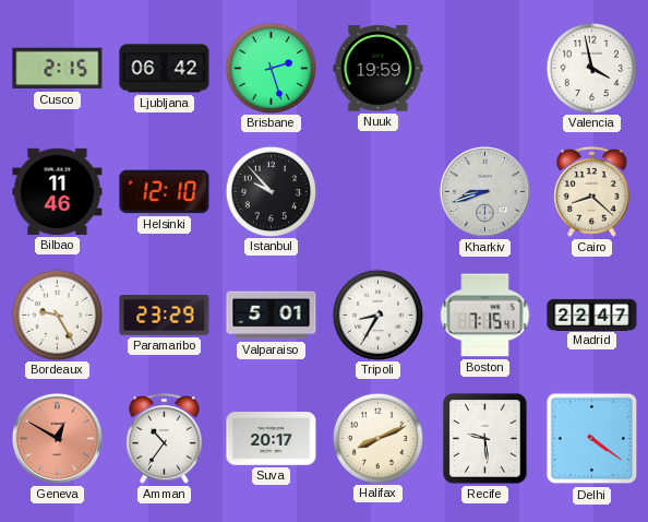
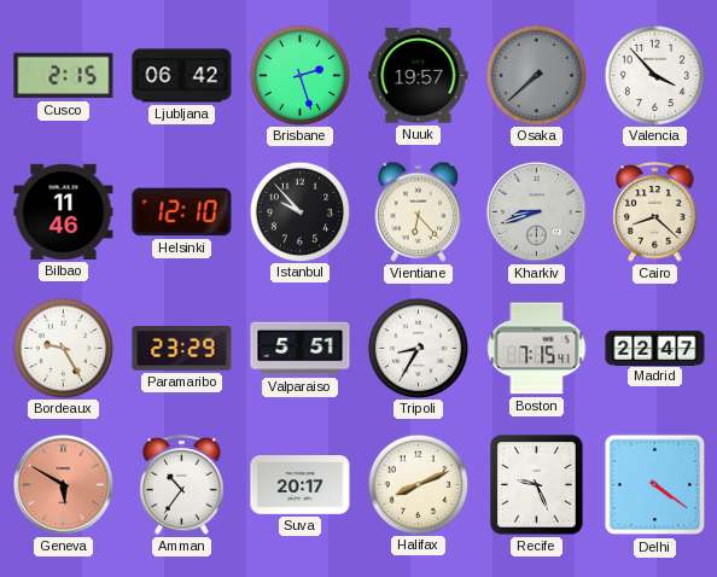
Nuuk: 19:59 -> 19:57 (419, 76)
Osaka: none -> 7:38 (536, 75)
Valencia: 3:58 -> 3:53 (654, 75)
Vientiane: none -> 6:23 (419, 211)
Valparaiso: 5:01 -> 5:51 (301, 349)
Geneva: 12:50 -> 5:50 (63, 484)
Recife: 9:29 -> 9:26 (537, 485)
